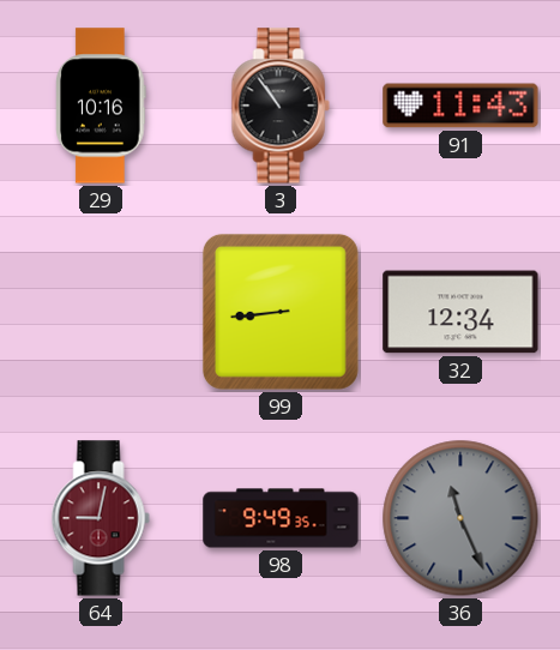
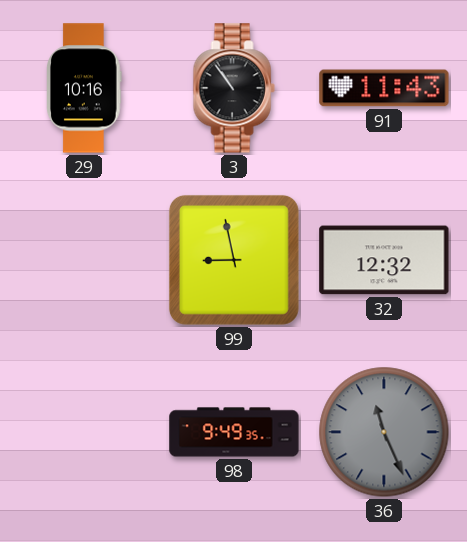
99: 8:44 -> 8:58 (234, 260)
32: 12:34 -> 12:32 (384, 260)
64: 9:02 -> none (101, 518)
